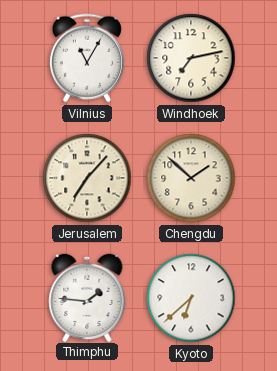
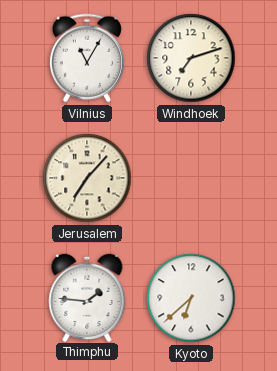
Windhoek: 7:13 -> 7:12 (191, 58)
Chengdu: 1:52 -> none (191, 178)
